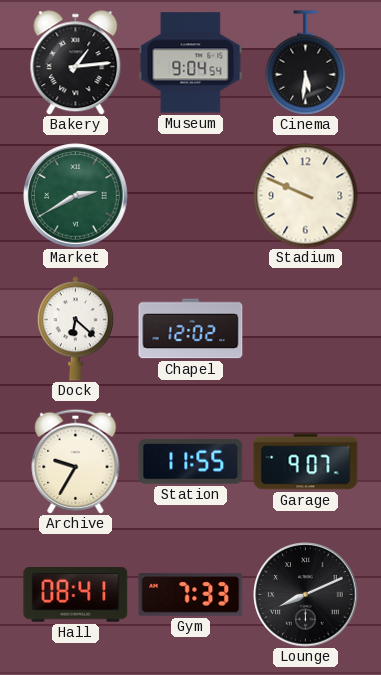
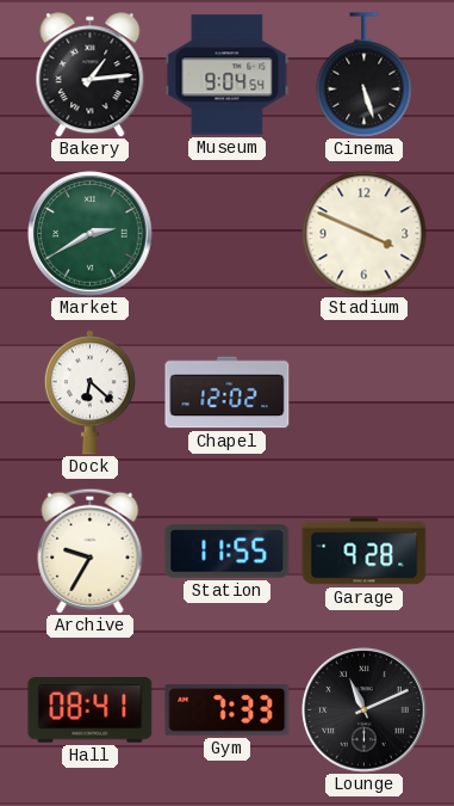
Cinema: 5:31 -> 5:27 (365, 75)
Stadium: 9:49 -> 3:49 (365, 234)
Garage: 9:07 -> 9:28 (365, 552)
Lounge: 8:11 -> 11:11 (365, 710)
